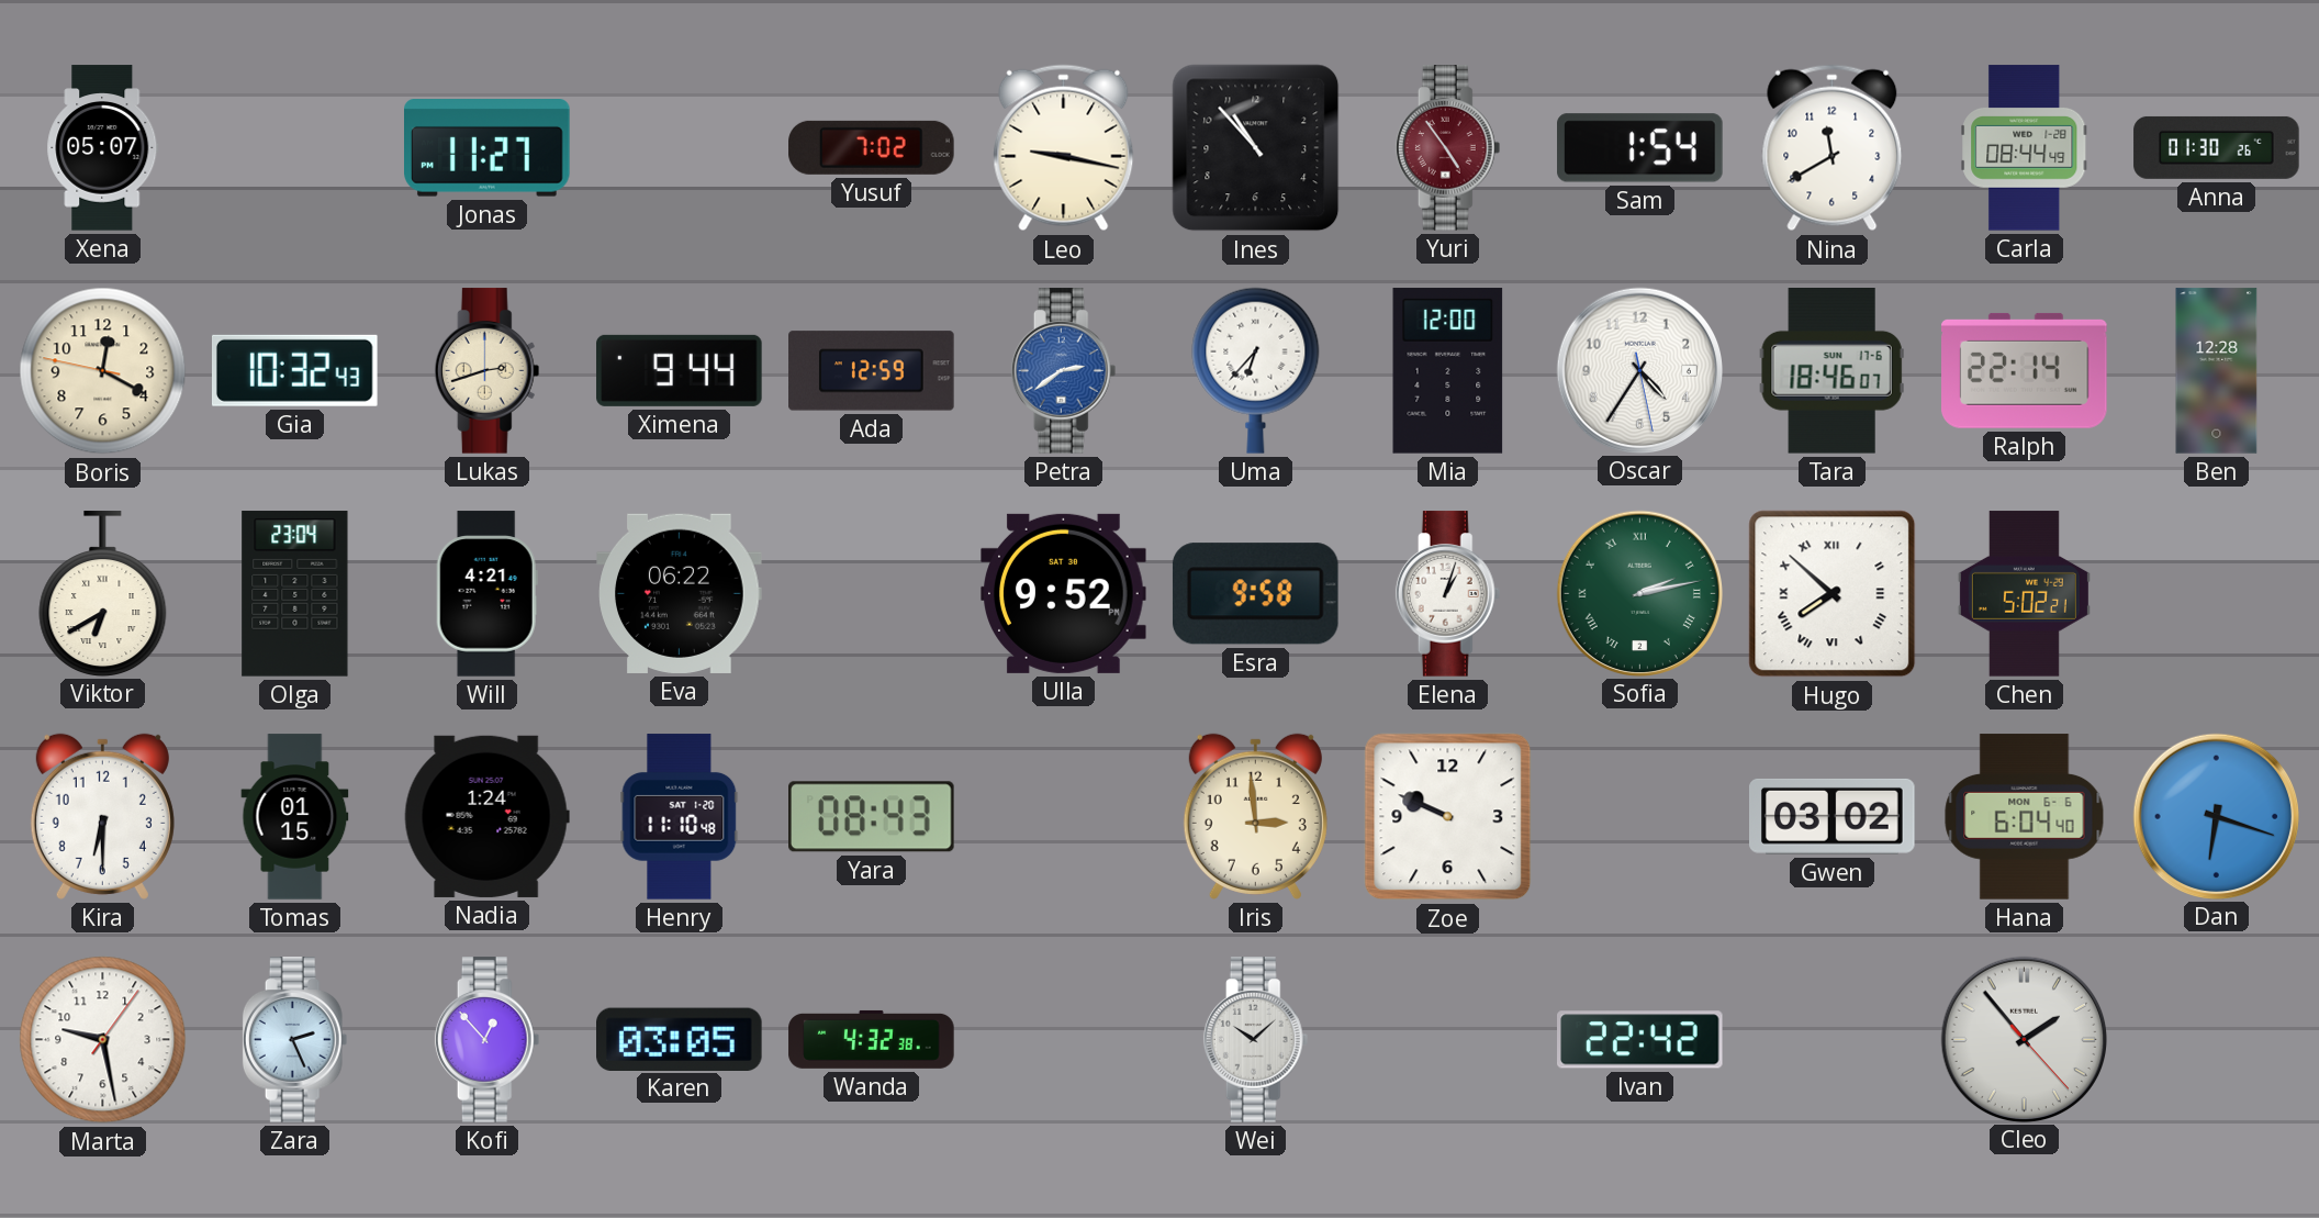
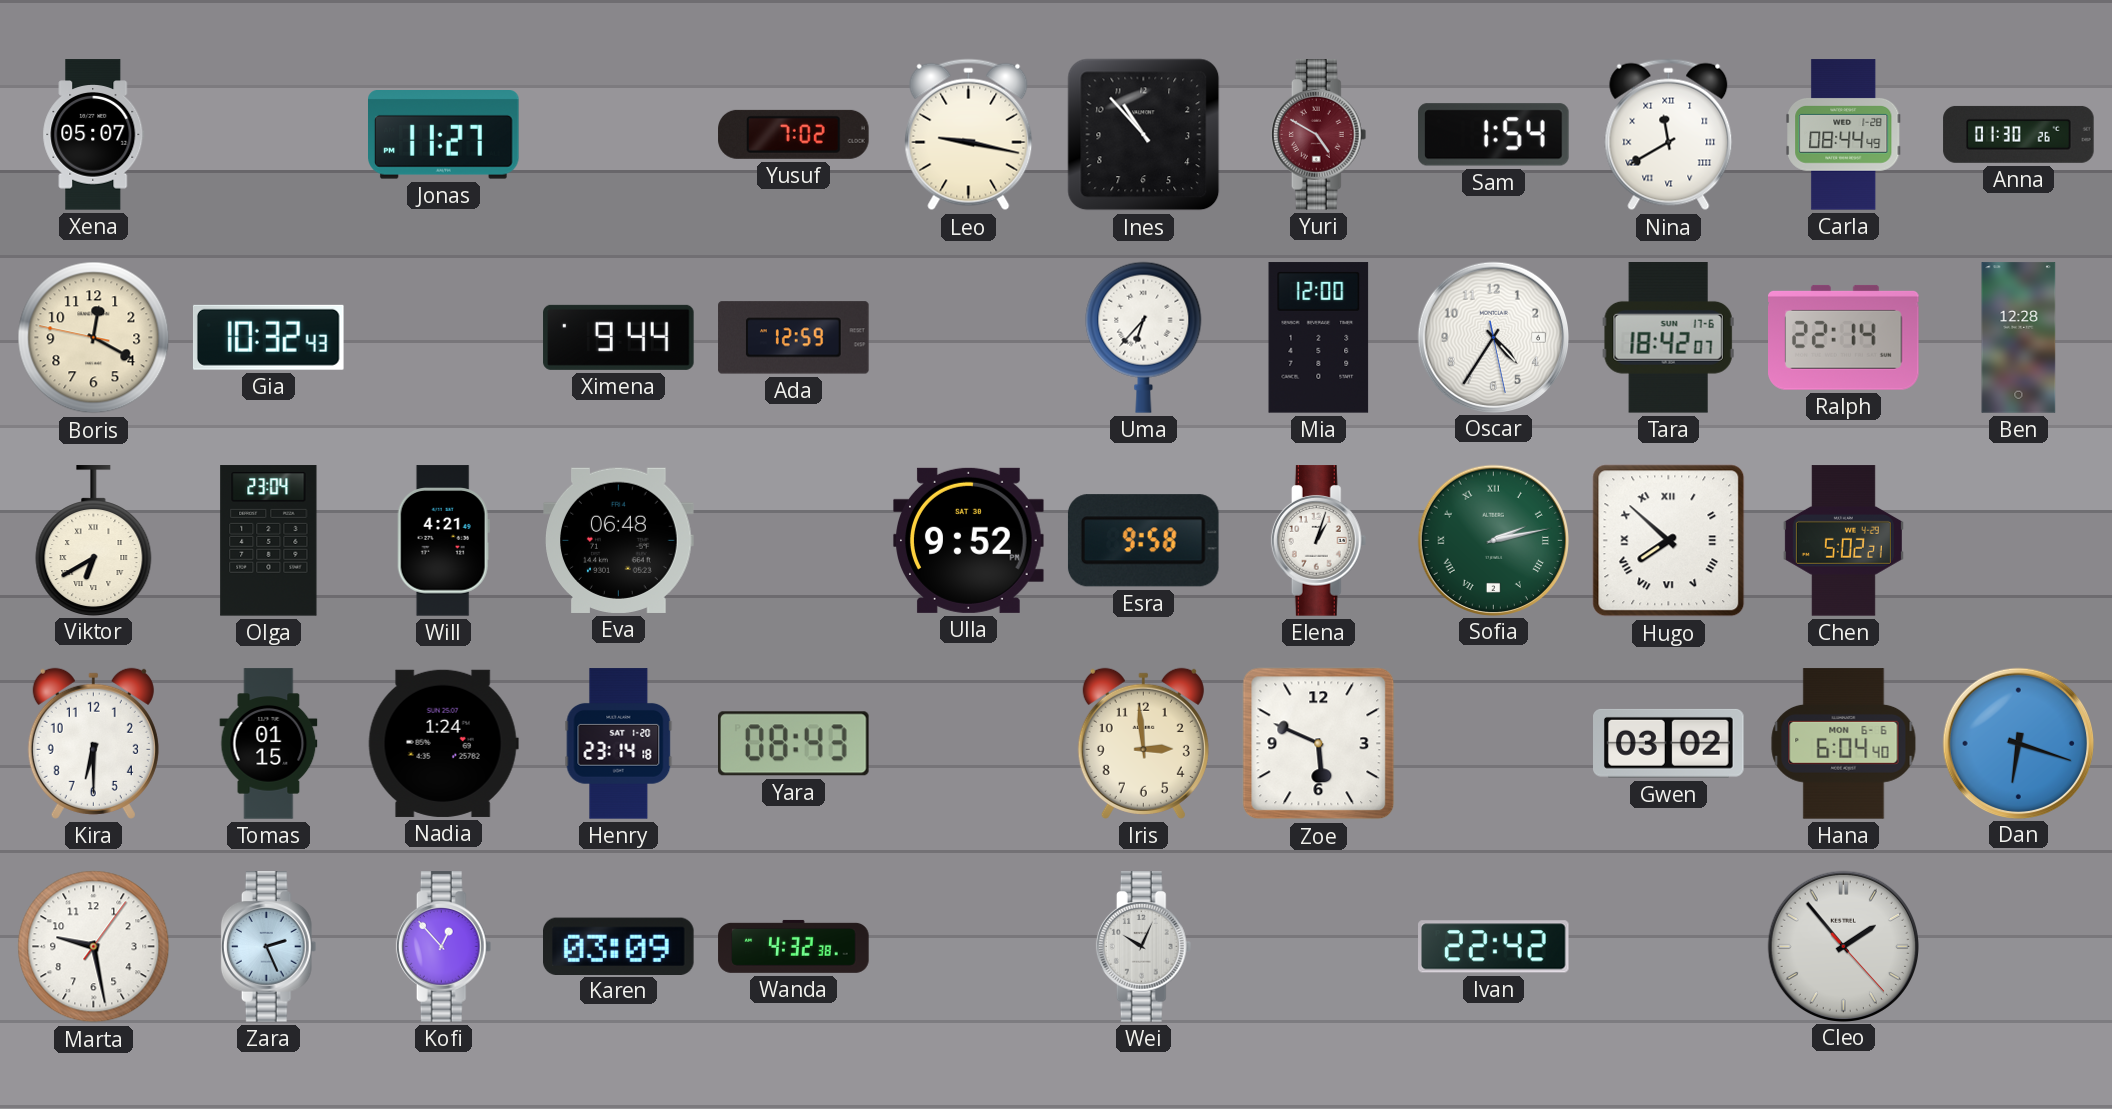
Yuri: 4:54 -> 4:50 (1319, 135)
Nina numerals: Arabic -> Roman (1669, 135)
Lukas: 2:42 -> none (488, 371)
Petra: 2:39 -> none (1064, 371)
Tara: 18:46 -> 18:42 (1668, 338)
Eva: 06:22 -> 06:48 (619, 540)
Henry: 11:10 -> 23:14 (619, 744)
Zoe: 9:49 -> 5:49 (1319, 744)
Karen: 03:05 -> 03:09 (619, 946)
Wei: 10:08 -> 10:04 (1144, 947)
